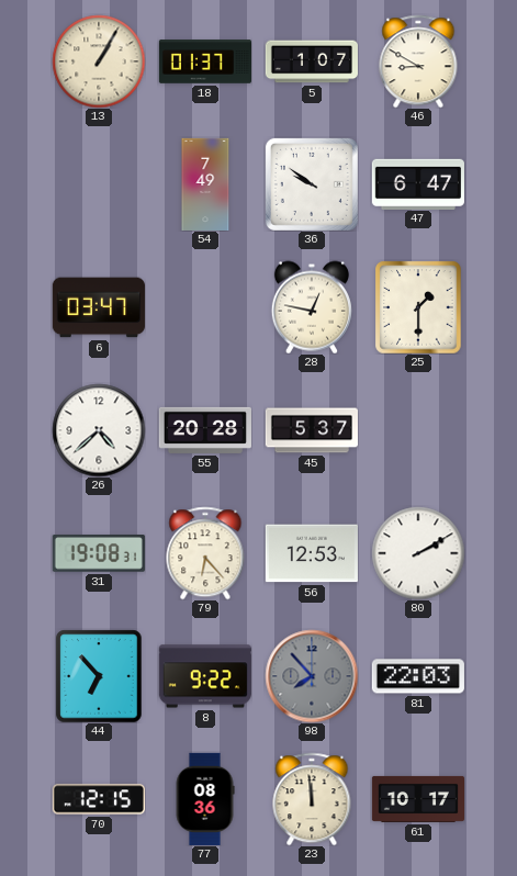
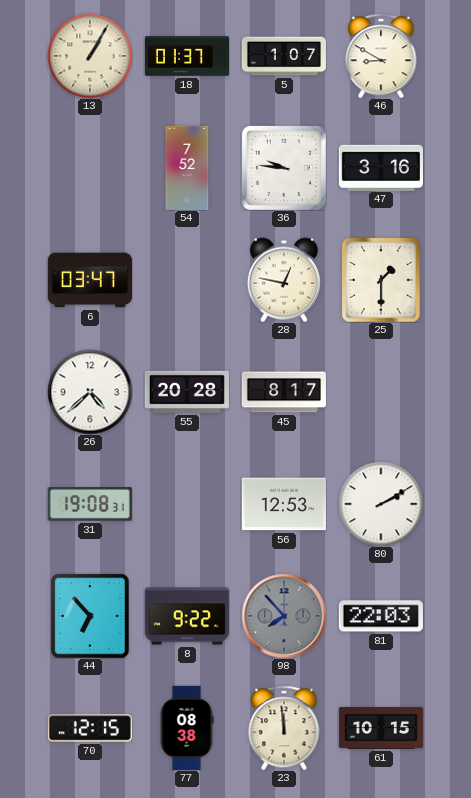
54: 7:49 -> 7:52 (187, 167)
36: 9:51 -> 9:46 (284, 168)
47: 6:47 -> 3:16 (381, 167)
45: 5:37 -> 8:17 (284, 392)
79: 6:23 -> none (205, 553)
77: 08:36 -> 08:38 (187, 728)
61: 10:17 -> 10:15 (380, 728)
